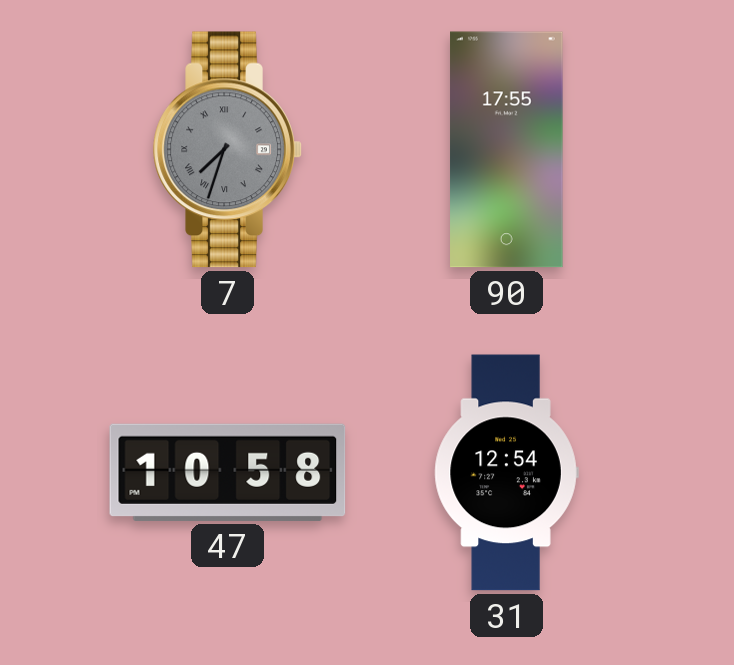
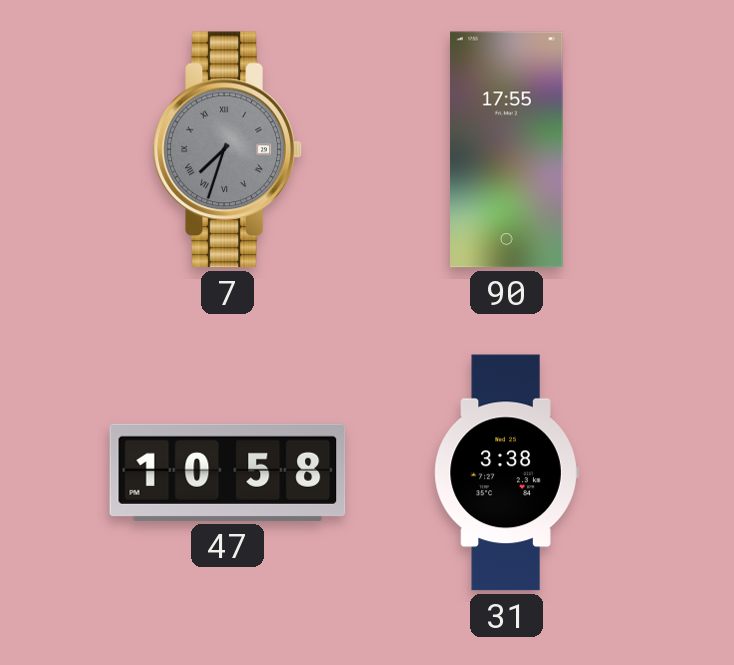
31: 12:54 -> 3:38 (506, 473)
